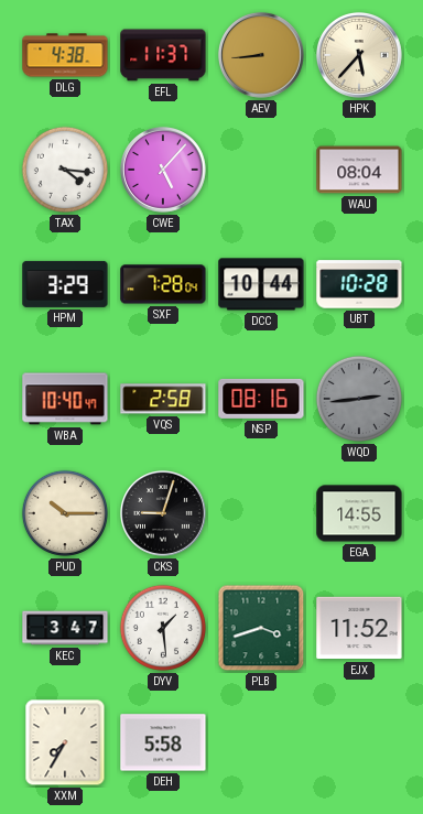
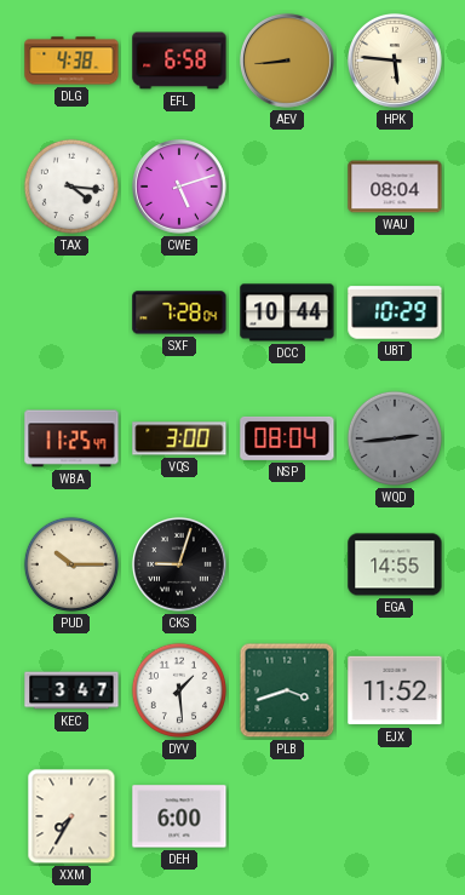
EFL: 11:37 -> 6:58 (179, 61)
HPK: 5:37 -> 5:46 (395, 61)
CWE: 5:07 -> 5:12 (179, 187)
HPM: 3:29 -> none (65, 284)
UBT: 10:28 -> 10:29 (395, 312)
WBA: 10:40 -> 11:25 (71, 438)
VQS: 2:58 -> 3:00 (179, 438)
NSP: 08:16 -> 08:04 (287, 438)
DEH: 5:58 -> 6:00 (179, 816)
